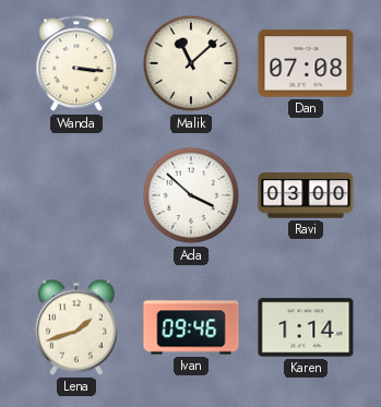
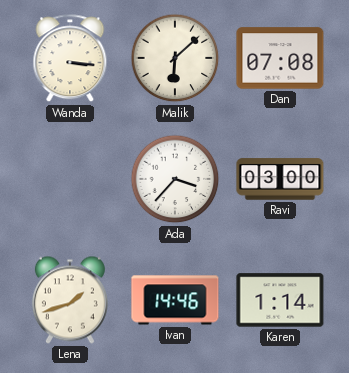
Malik: 11:08 -> 6:08 (175, 58)
Ada: 3:52 -> 3:37 (175, 179)
Ivan: 09:46 -> 14:46 (175, 300)
